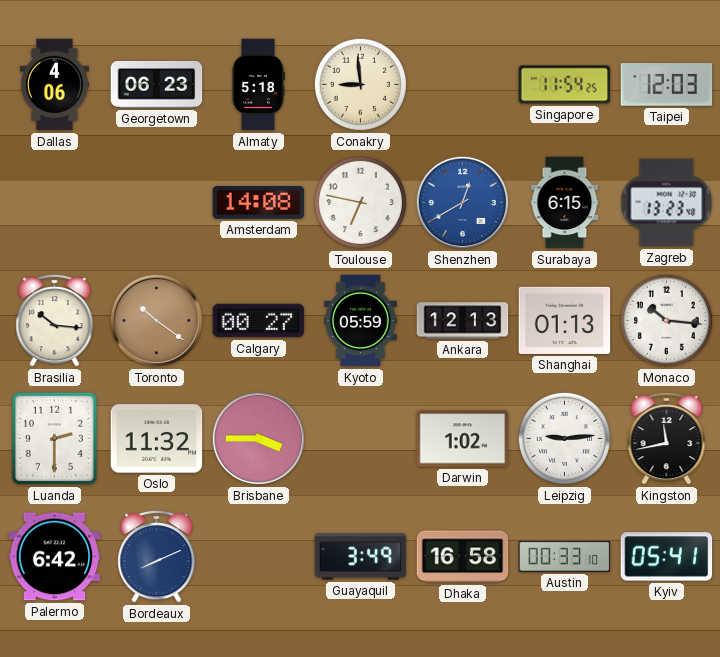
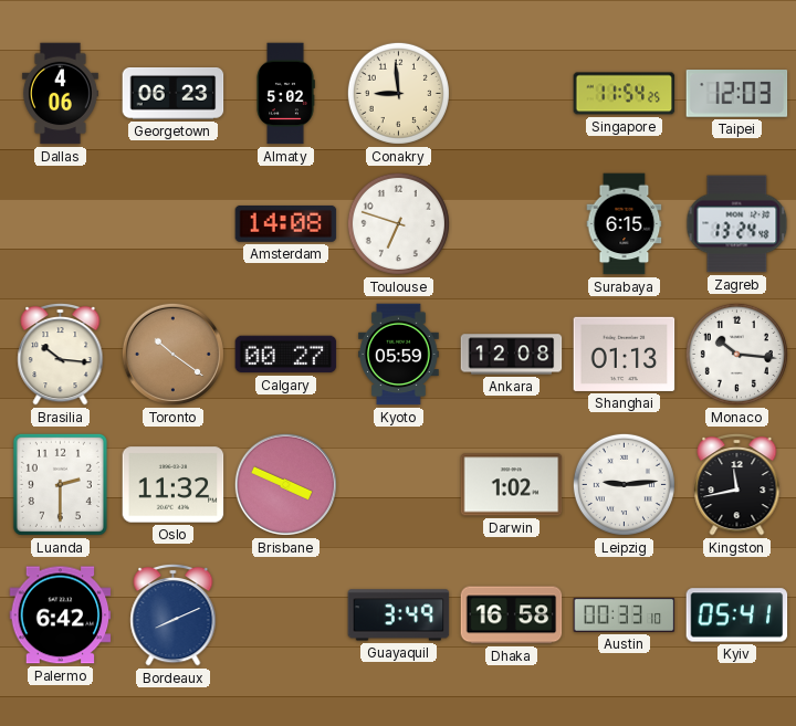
Almaty: 5:18 -> 5:02 (285, 94)
Toulouse: 6:47 -> 6:48 (398, 223)
Shenzhen: 12:40 -> none (462, 202)
Zagreb: 13:23 -> 13:24 (737, 224)
Ankara: 12:13 -> 12:08 (512, 355)
Brisbane: 3:45 -> 3:49 (285, 484)
